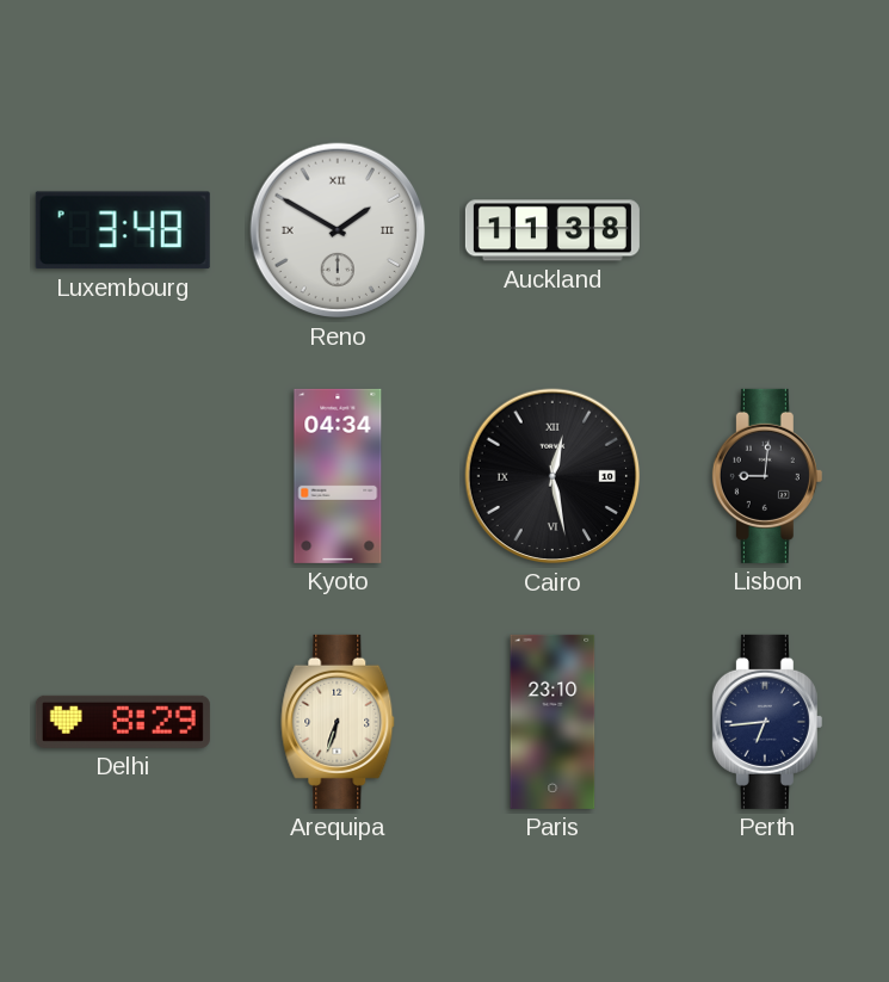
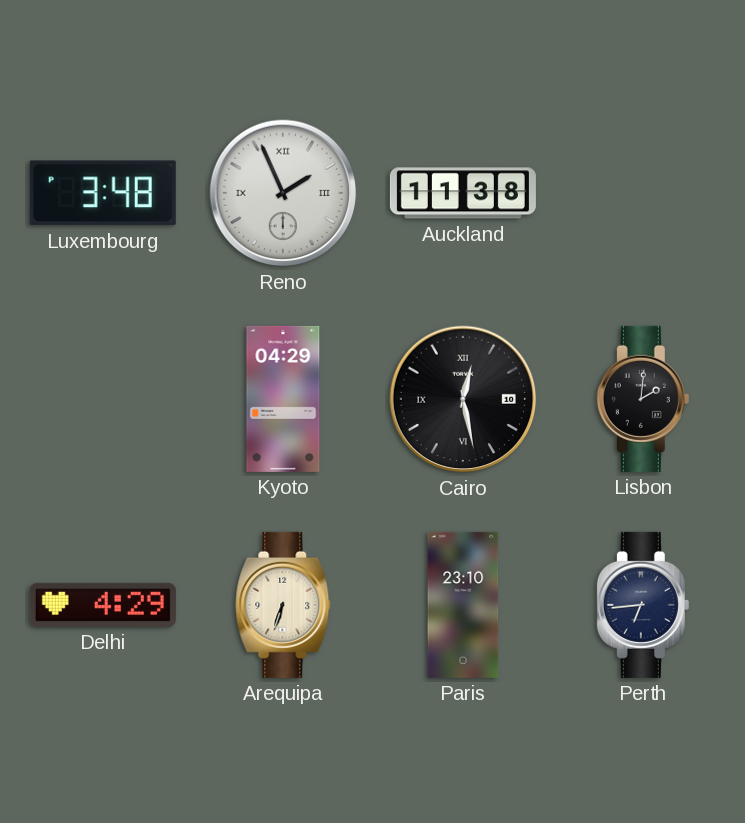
Reno: 1:50 -> 1:56 (283, 193)
Kyoto: 04:34 -> 04:29 (283, 399)
Lisbon: 9:01 -> 2:01 (643, 399)
Delhi: 8:29 -> 4:29 (103, 605)
